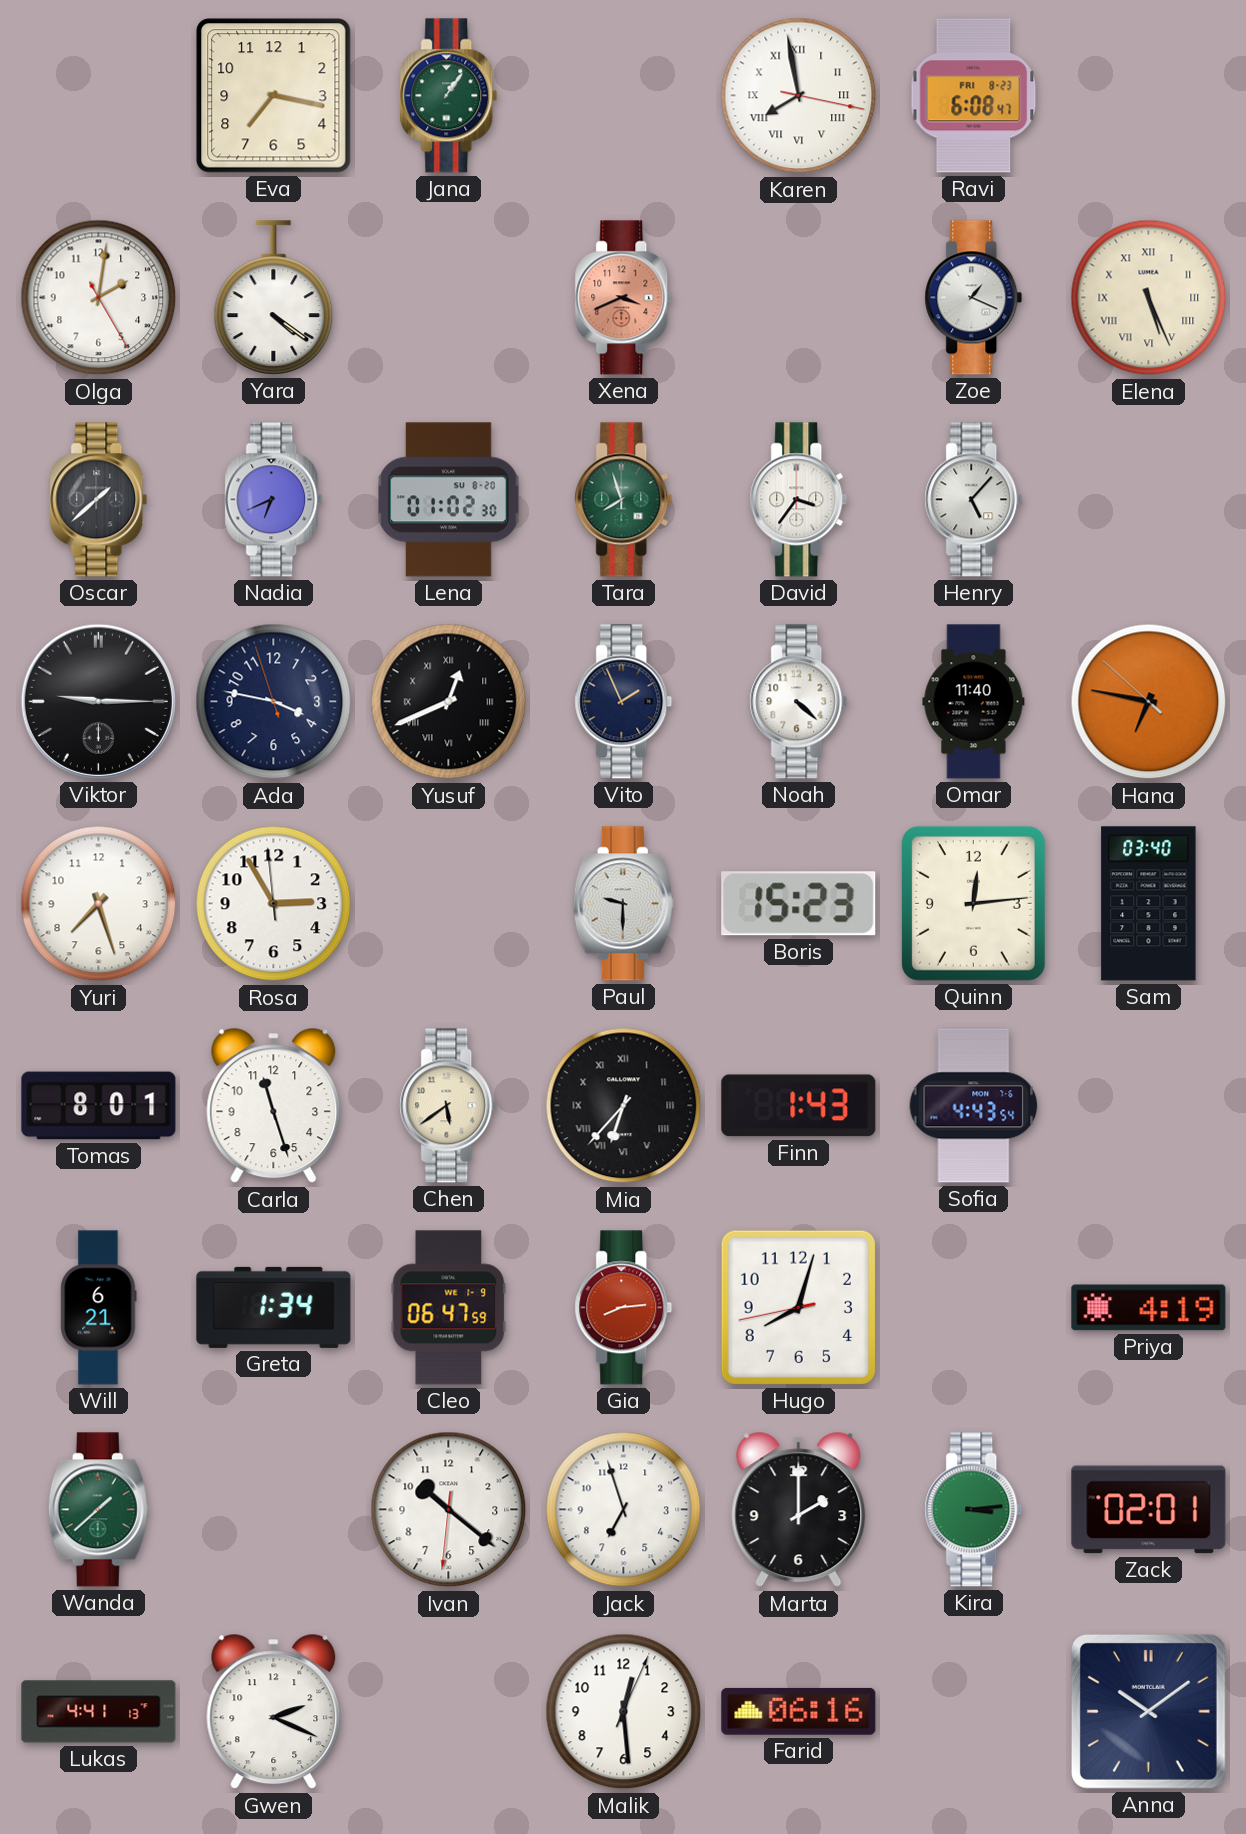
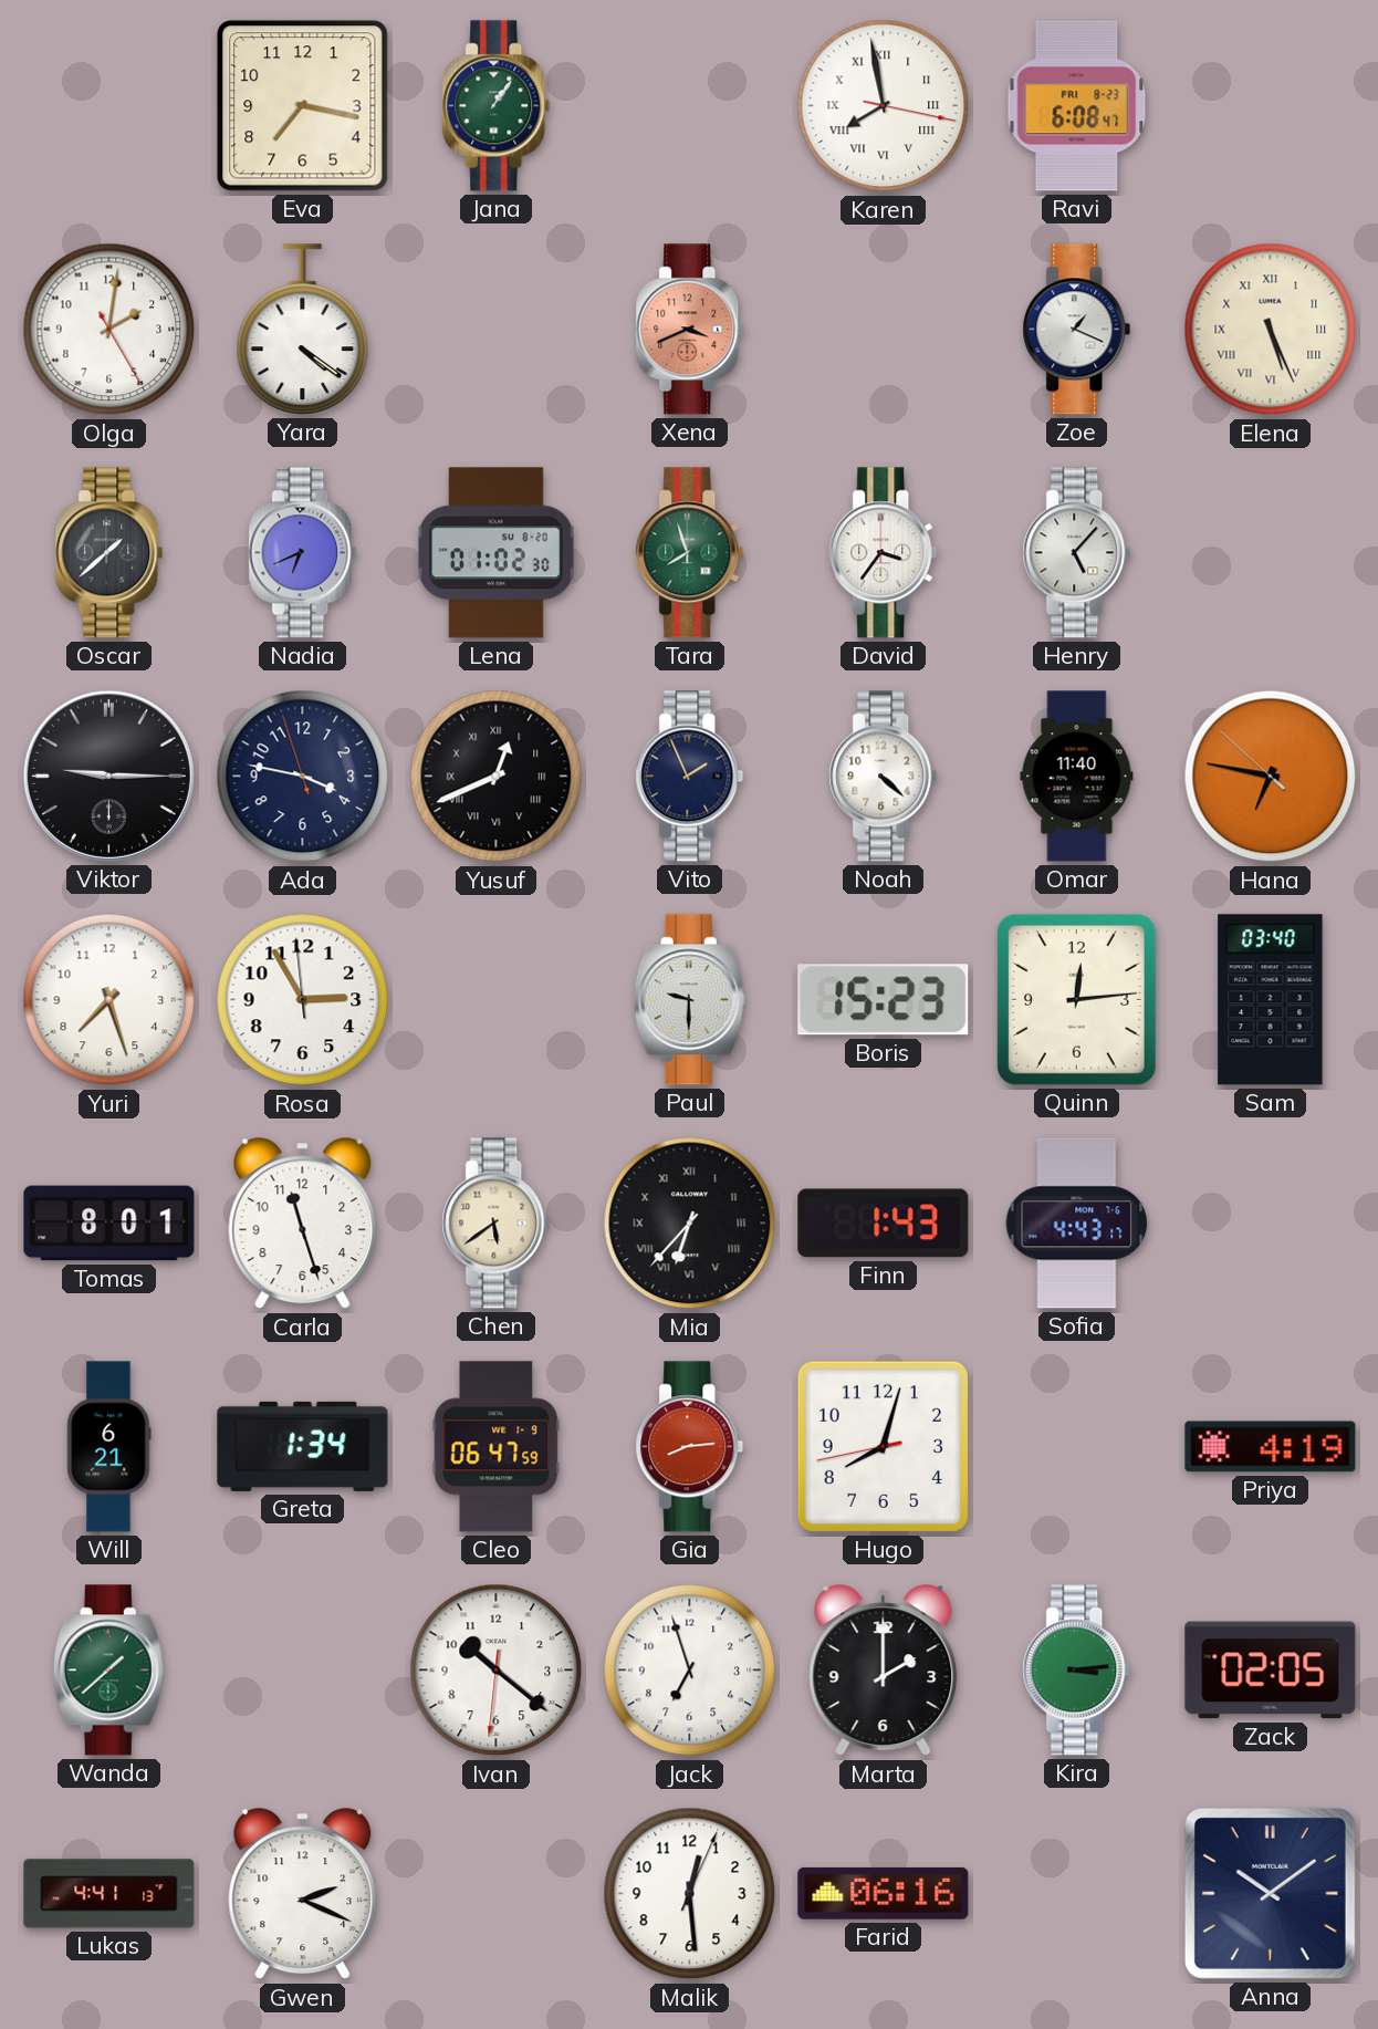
Sofia: 4:43:54 -> 4:43:17 (1077, 1224)
Zack: 02:01 -> 02:05 (1271, 1671)
